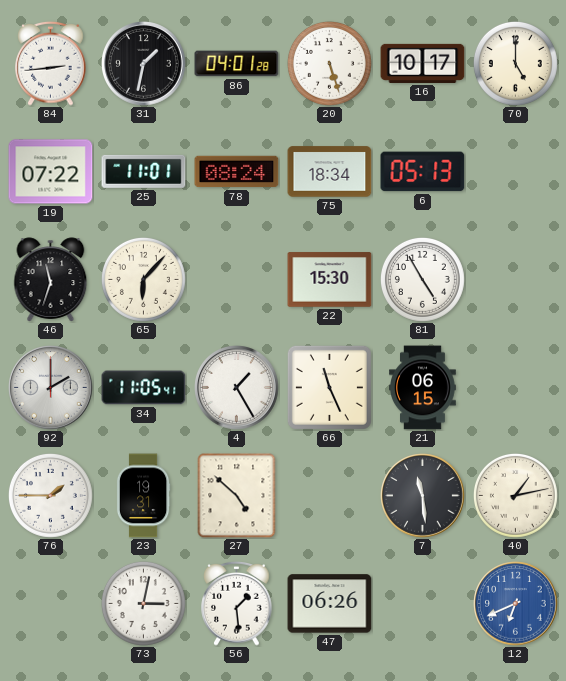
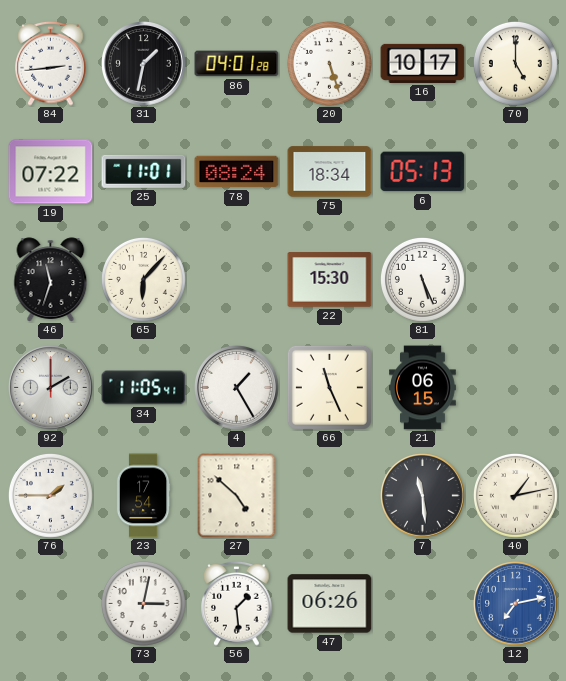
81: 4:55 -> 5:26 (422, 279)
23: 19:31 -> 17:54 (143, 496)
12: 6:41 -> 7:13 (516, 604)
